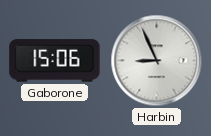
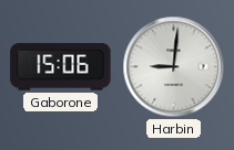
Harbin: 8:56 -> 9:01 (174, 67)
